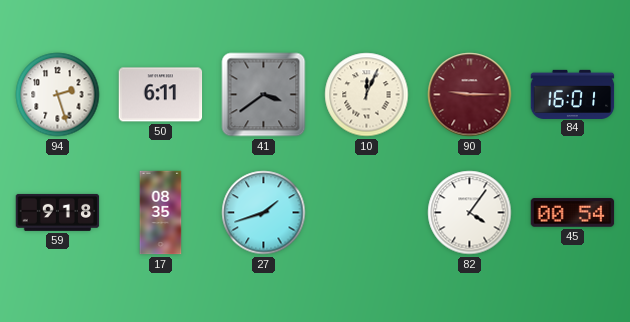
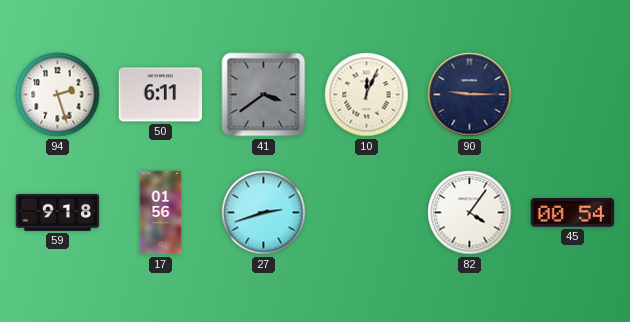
90 dial: burgundy -> navy (470, 95)
84: 16:01 -> none (573, 94)
17: 08:35 -> 01:56 (161, 213)
27: 1:42 -> 2:42 (264, 213)
